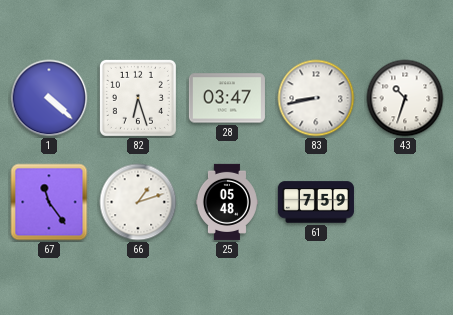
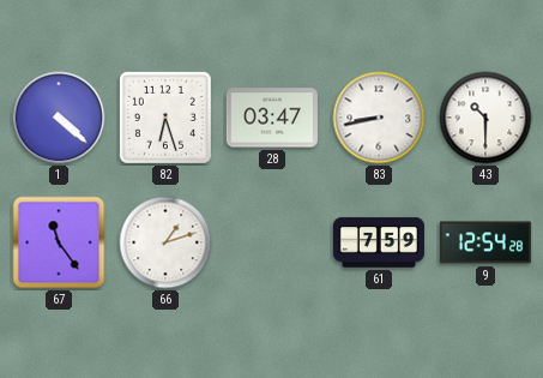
43: 10:33 -> 10:30 (485, 118)
25: 05:48 -> none (227, 202)
9: none -> 12:54 (485, 242)
